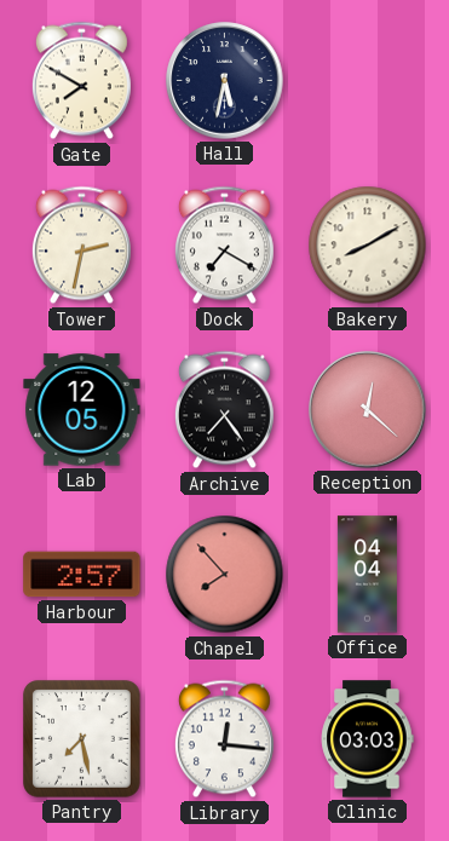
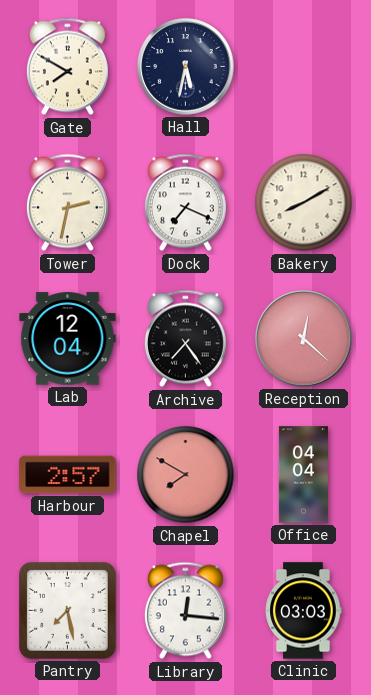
Dock: 7:20 -> 7:19 (185, 203)
Lab: 12:05 -> 12:04 (68, 339)
Chapel: 7:53 -> 7:50 (186, 475)
